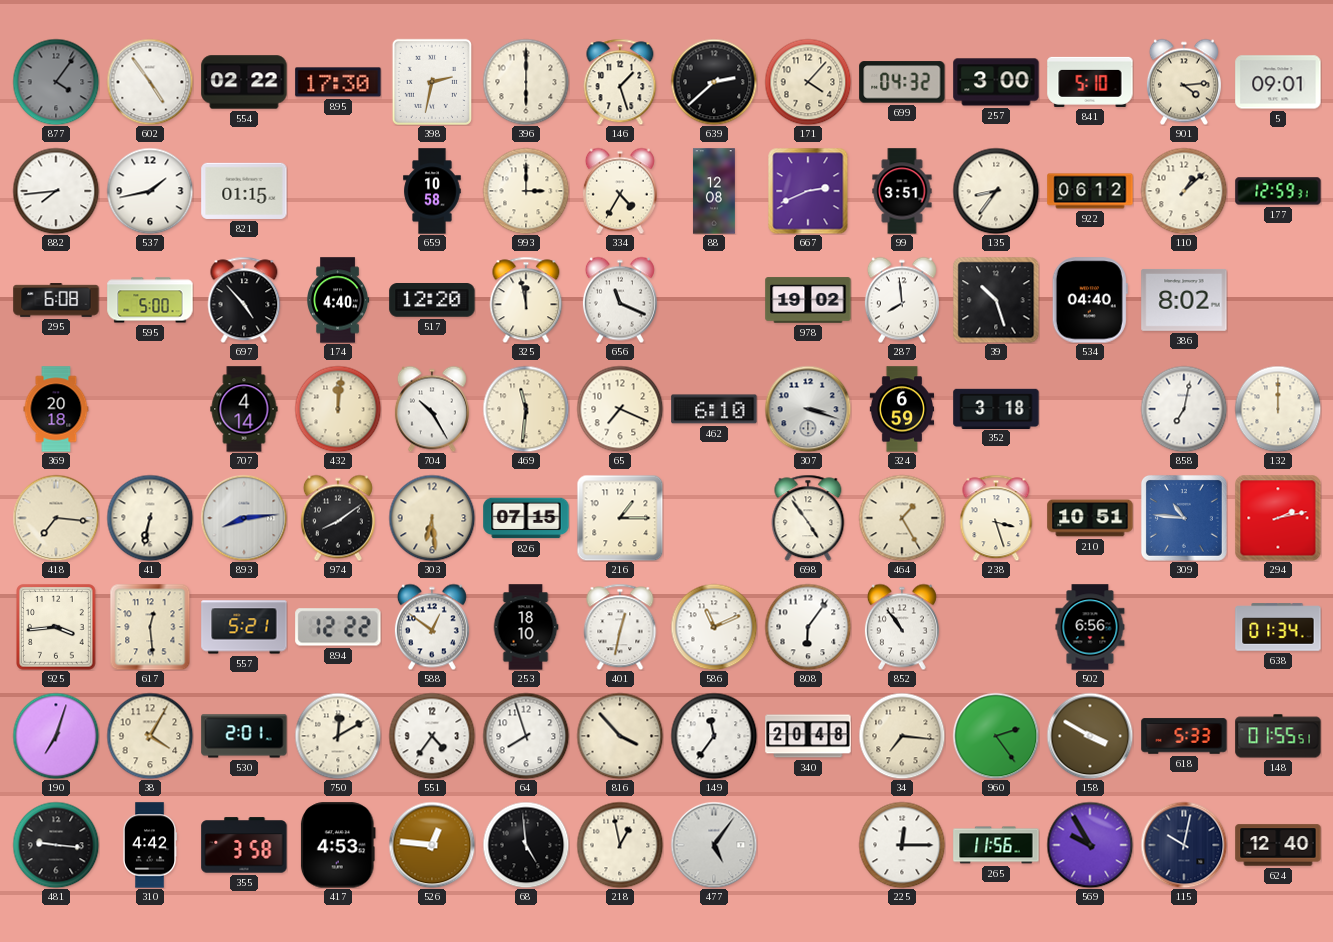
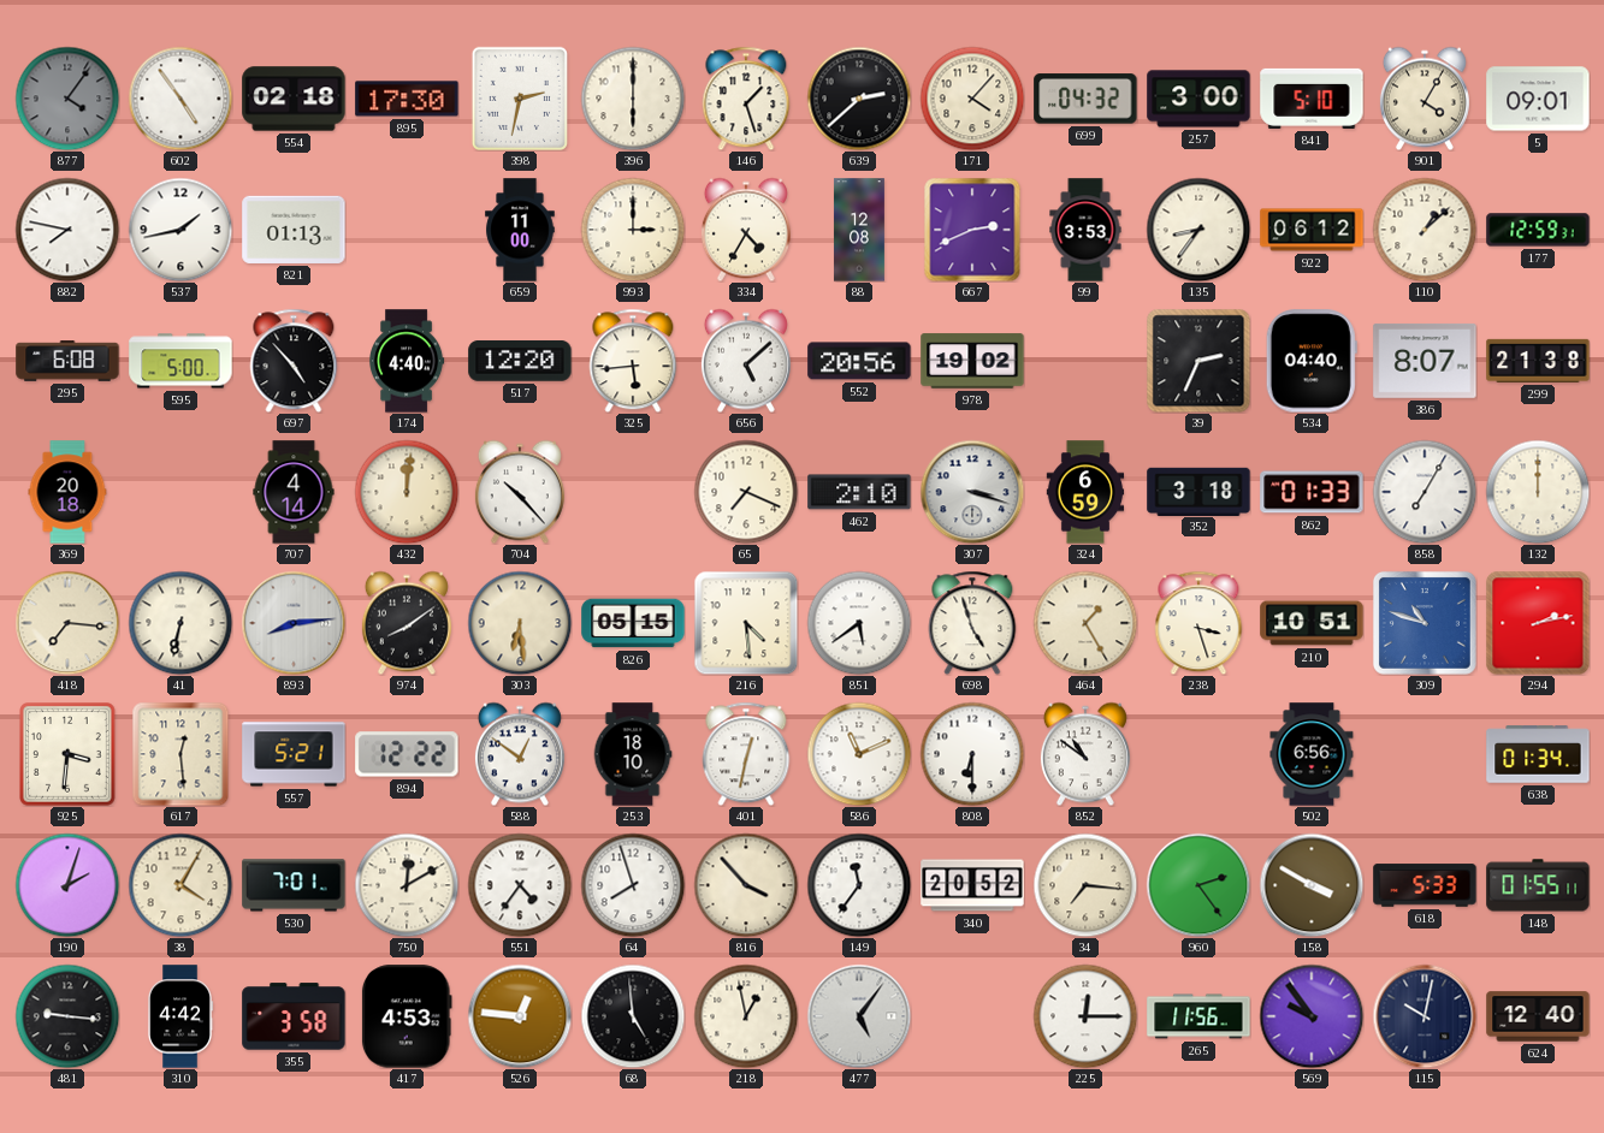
554: 02:22 -> 02:18 (294, 99)
901: 4:14 -> 4:05 (1425, 99)
882: 7:44 -> 7:47 (67, 230)
821: 01:15 -> 01:13 (294, 230)
659: 10:58 -> 11:00 (520, 230)
99: 3:51 -> 3:53 (1085, 230)
325: 11:58 -> 5:44 (633, 361)
656: 11:19 -> 5:08 (746, 361)
552: none -> 20:56 (859, 361)
287: 7:59 -> none (902, 300)
39: 10:27 -> 2:34 (1198, 361)
386: 8:02 -> 8:07 (1425, 361)
299: none -> 21:38 (1538, 361)
704: 10:25 -> 10:23 (520, 492)
469: 11:31 -> none (526, 409)
462: 6:10 -> 2:10 (859, 492)
862: none -> 01:33 (1312, 492)
858: 7:02 -> 7:05 (1425, 492)
826: 07:15 -> 05:15 (633, 623)
216: 1:15 -> 4:29 (746, 623)
851: none -> 5:39 (859, 623)
698: 4:54 -> 4:57 (972, 623)
309: 10:46 -> 10:48 (1425, 623)
925: 3:44 -> 3:31 (69, 755)
808: 6:06 -> 6:30 (972, 754)
852: 10:54 -> 10:51 (1085, 754)
190: 7:03 -> 2:03 (67, 885)
530: 2:01 -> 7:01 (294, 885)
340: 20:48 -> 20:52 (972, 885)
148: 01:55:51 -> 01:55:11 (1538, 885)
569: 9:55 -> 9:54 (1312, 1016)
